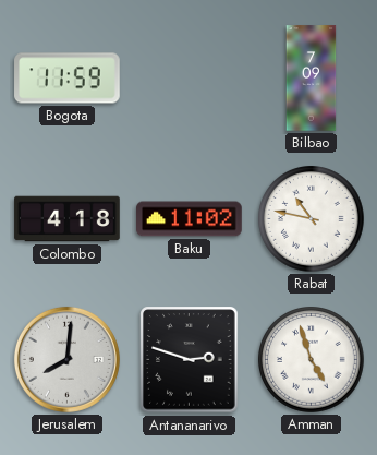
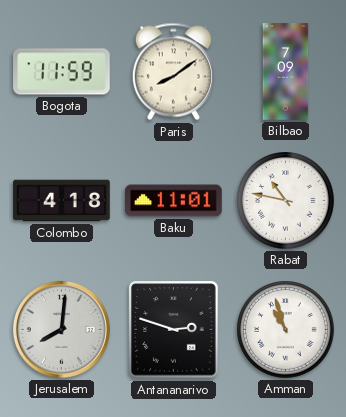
Paris: none -> 8:09 (173, 72)
Baku: 11:02 -> 11:01 (174, 201)
Amman: 4:57 -> 10:57 (286, 330)
